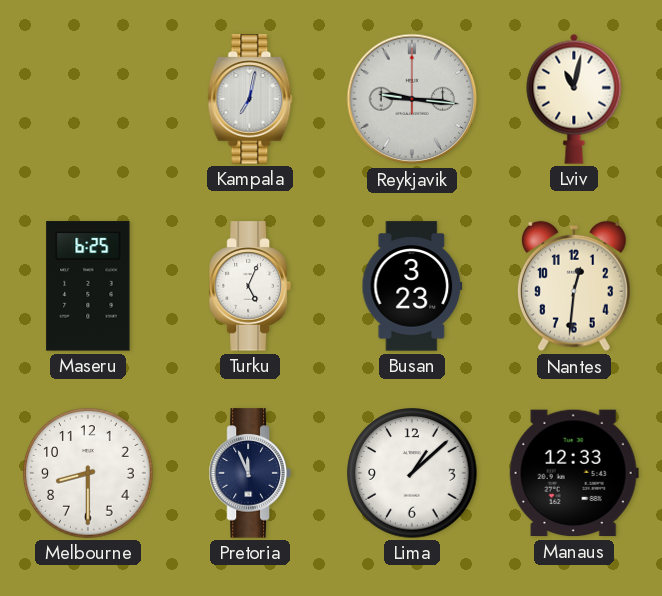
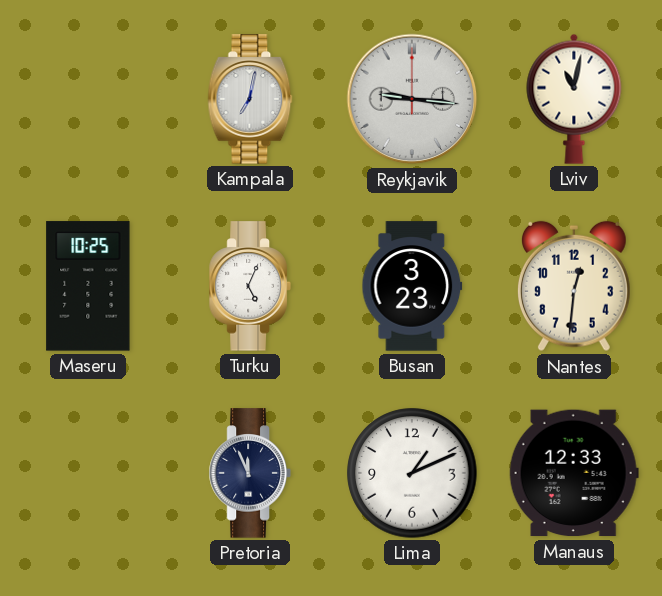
Maseru: 6:25 -> 10:25 (88, 286)
Melbourne: 8:30 -> none (88, 473)
Lima: 1:08 -> 1:11 (412, 473)
